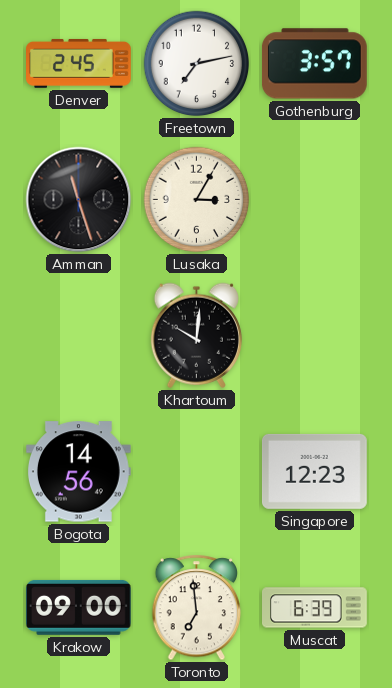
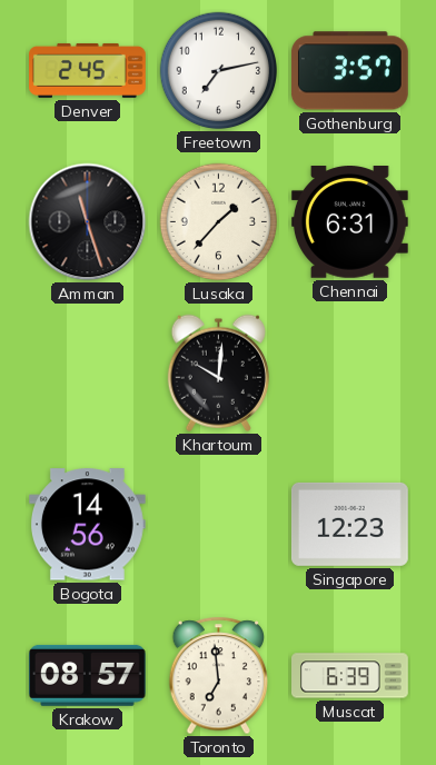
Lusaka: 3:05 -> 1:37 (219, 222)
Chennai: none -> 6:31 (349, 222)
Krakow: 09:00 -> 08:57 (87, 675)
